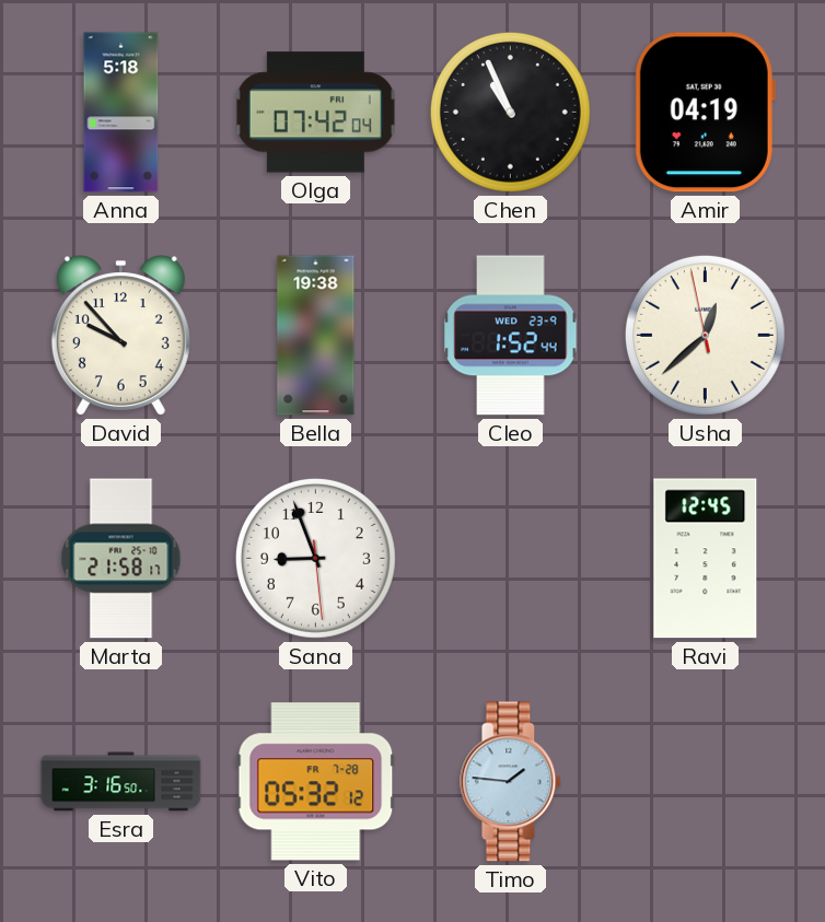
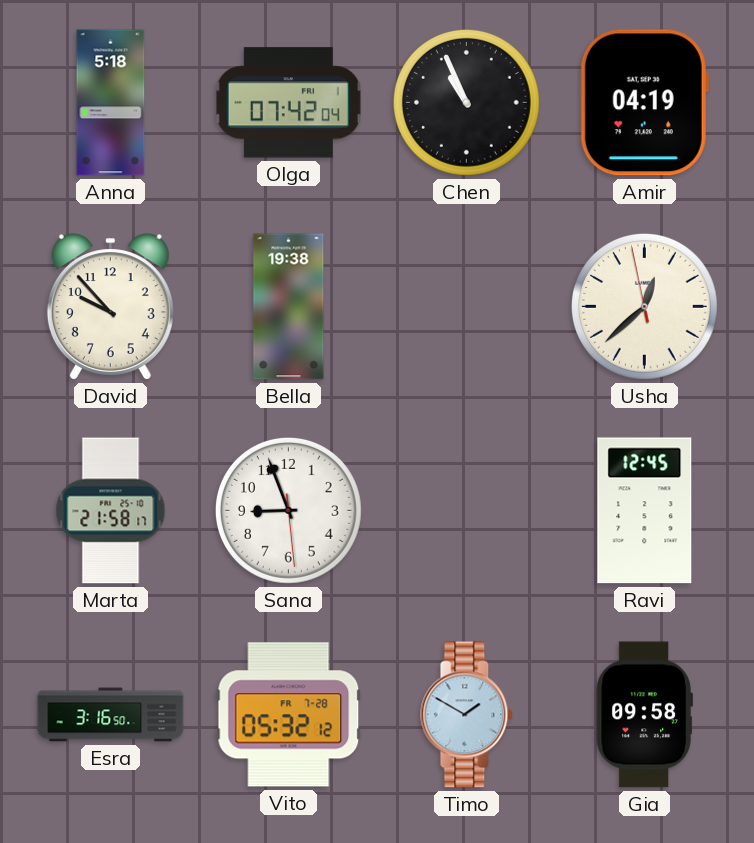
Cleo: 1:52 -> none (511, 336)
Timo: 1:46 -> 1:50 (467, 715)
Gia: none -> 09:58 (644, 715)
